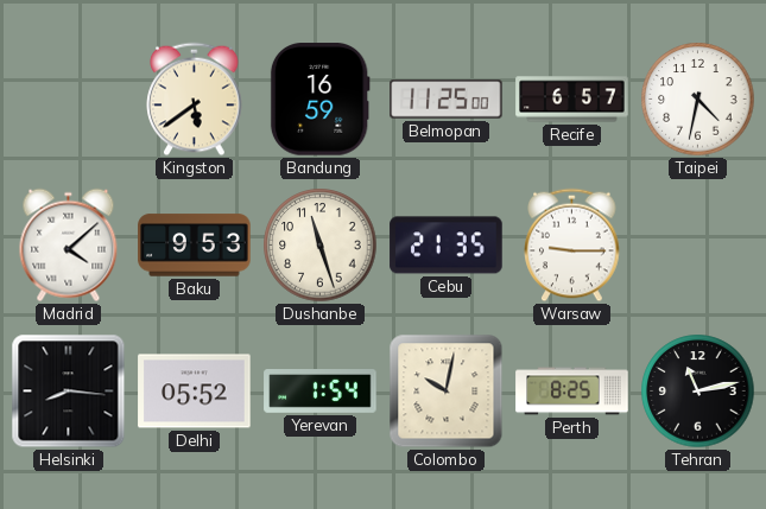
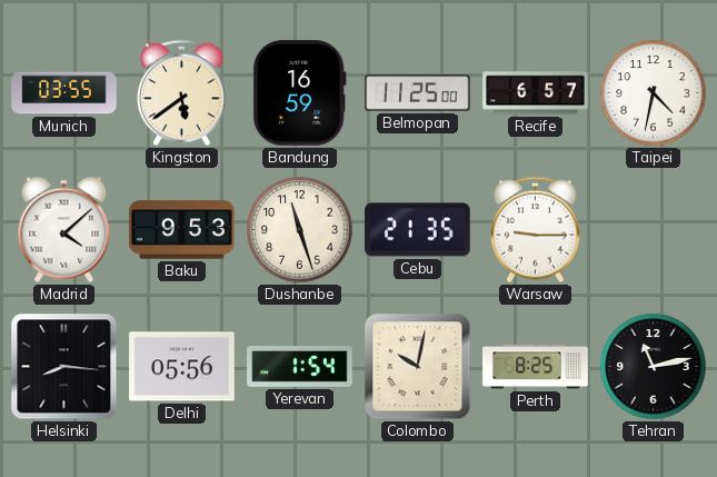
Munich: none -> 03:55 (64, 93)
Delhi: 05:52 -> 05:56 (182, 367)
